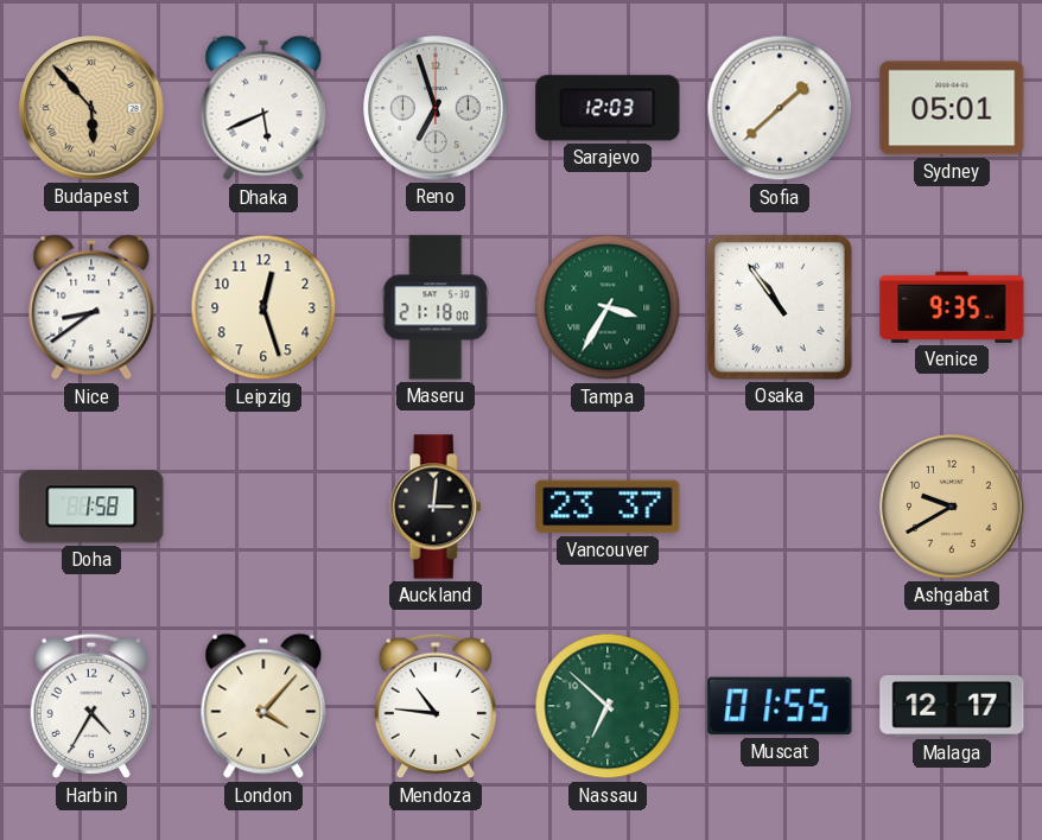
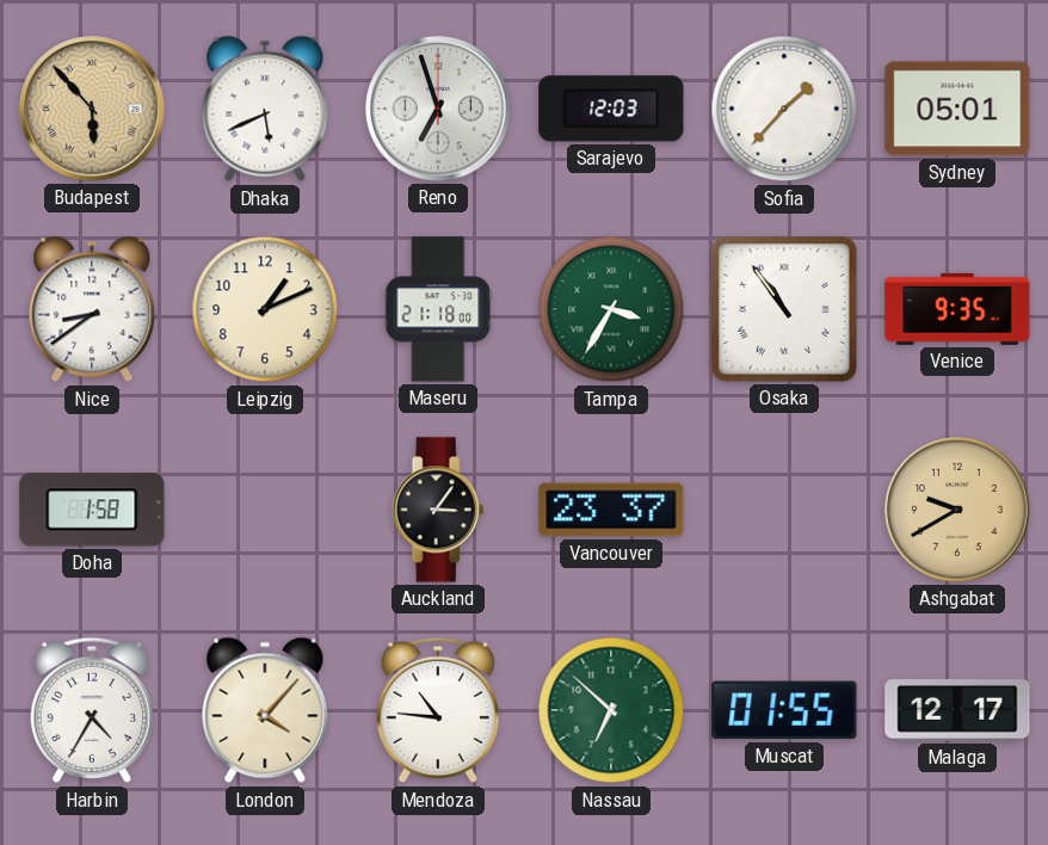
Sofia: 1:38 -> 1:37 (784, 109)
Leipzig: 12:27 -> 1:11 (265, 309)
Auckland: 3:01 -> 3:06 (438, 510)
